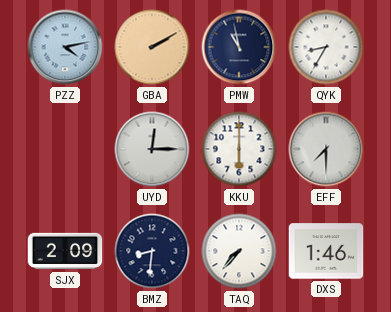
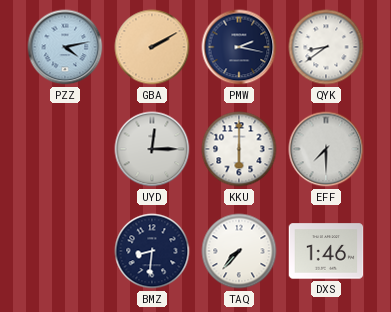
PMW: 10:58 -> 2:17 (239, 47)
QYK: 8:35 -> 8:39 (326, 47)
SJX: 2:09 -> none (65, 251)
